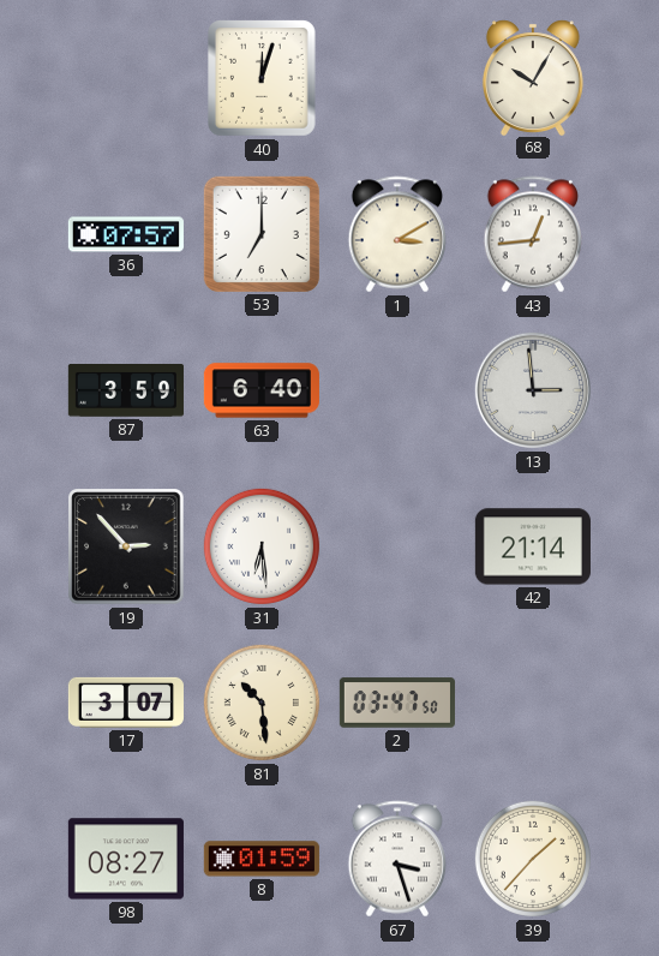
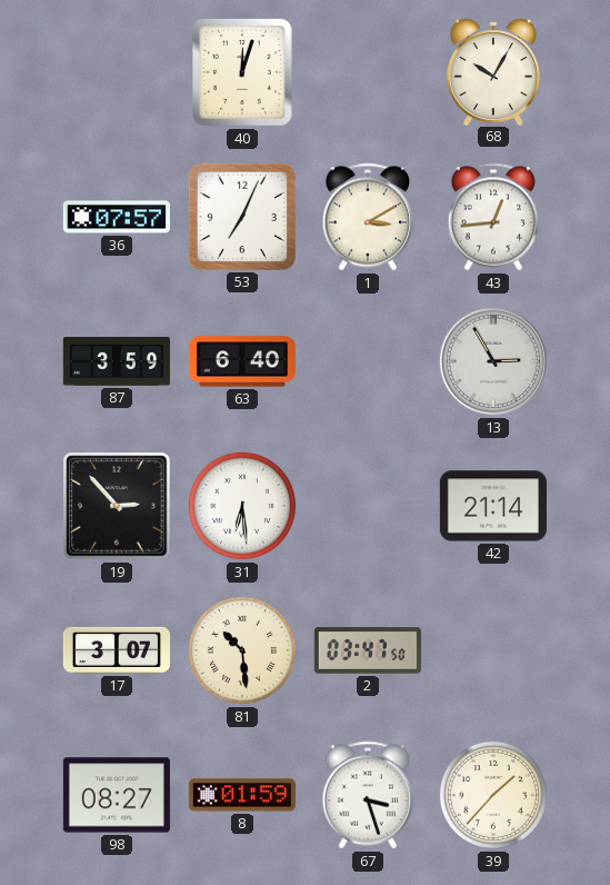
53: 7:00 -> 7:04 (242, 217)
13: 2:59 -> 2:55 (493, 361)
